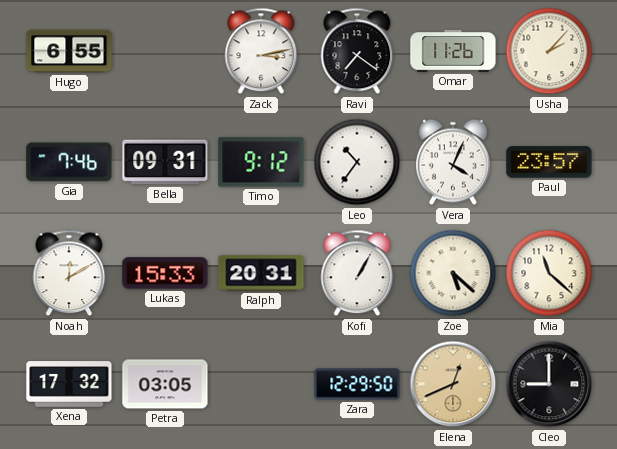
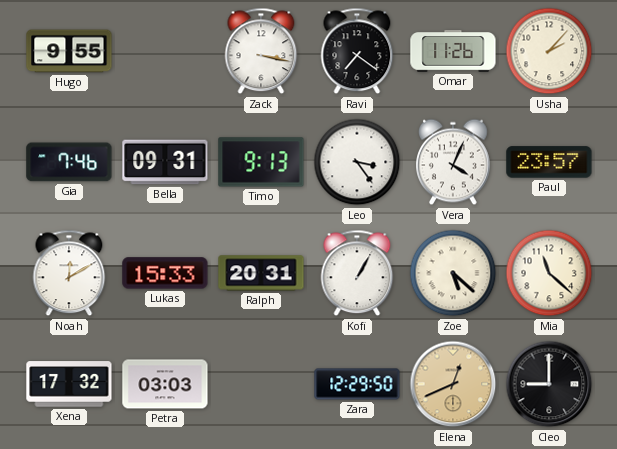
Hugo: 6:55 -> 9:55 (69, 51)
Zack: 3:13 -> 3:17 (261, 51)
Timo: 9:12 -> 9:13 (261, 162)
Leo: 10:36 -> 3:24 (357, 162)
Petra: 03:05 -> 03:03 (165, 384)
